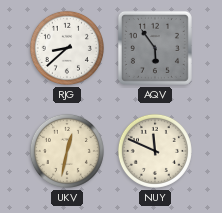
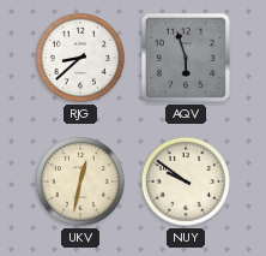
AQV: 5:54 -> 5:57 (186, 58)
NUY: 11:49 -> 9:51 (186, 181)
